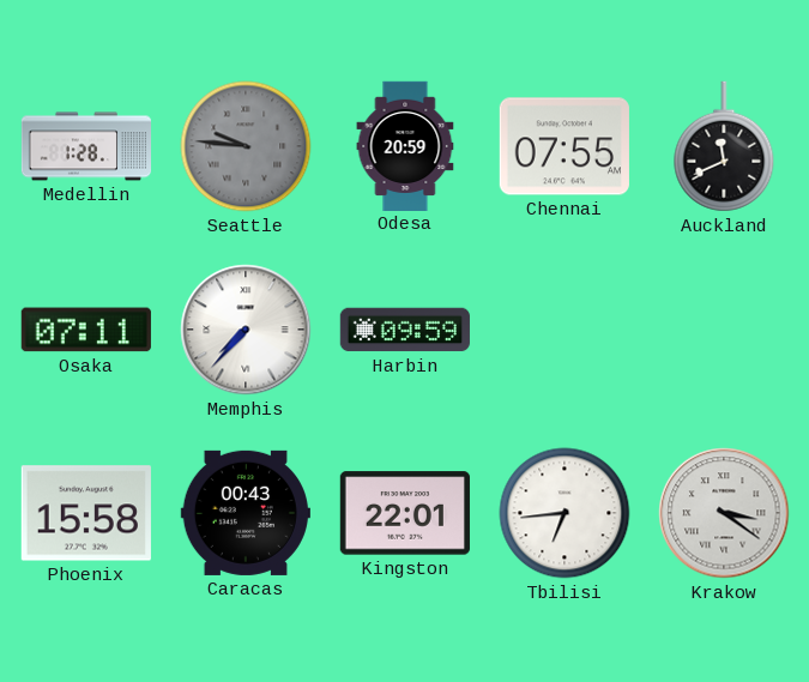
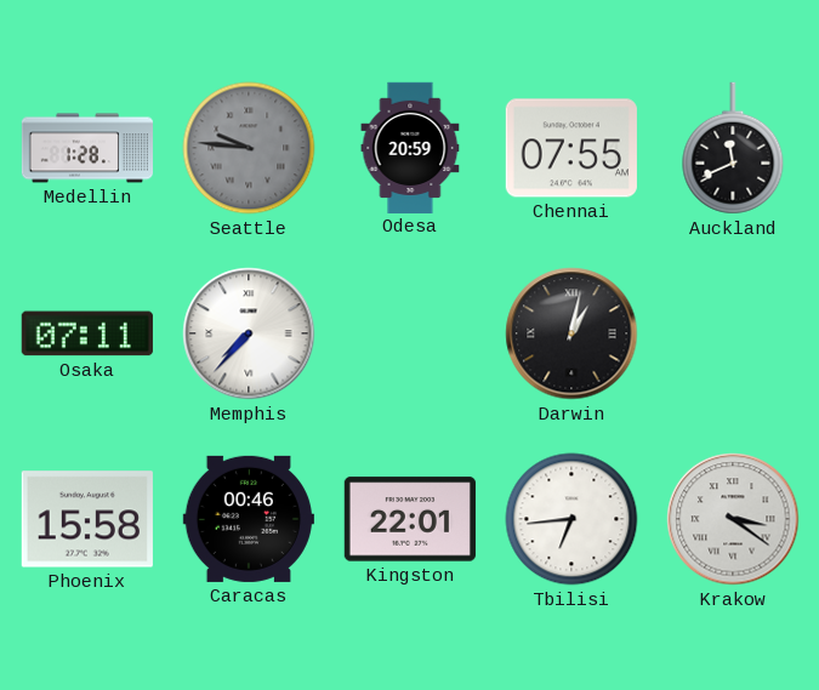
Harbin: 09:59 -> none (405, 330)
Darwin: none -> 1:02 (571, 333)
Caracas: 00:43 -> 00:46 (249, 519)
